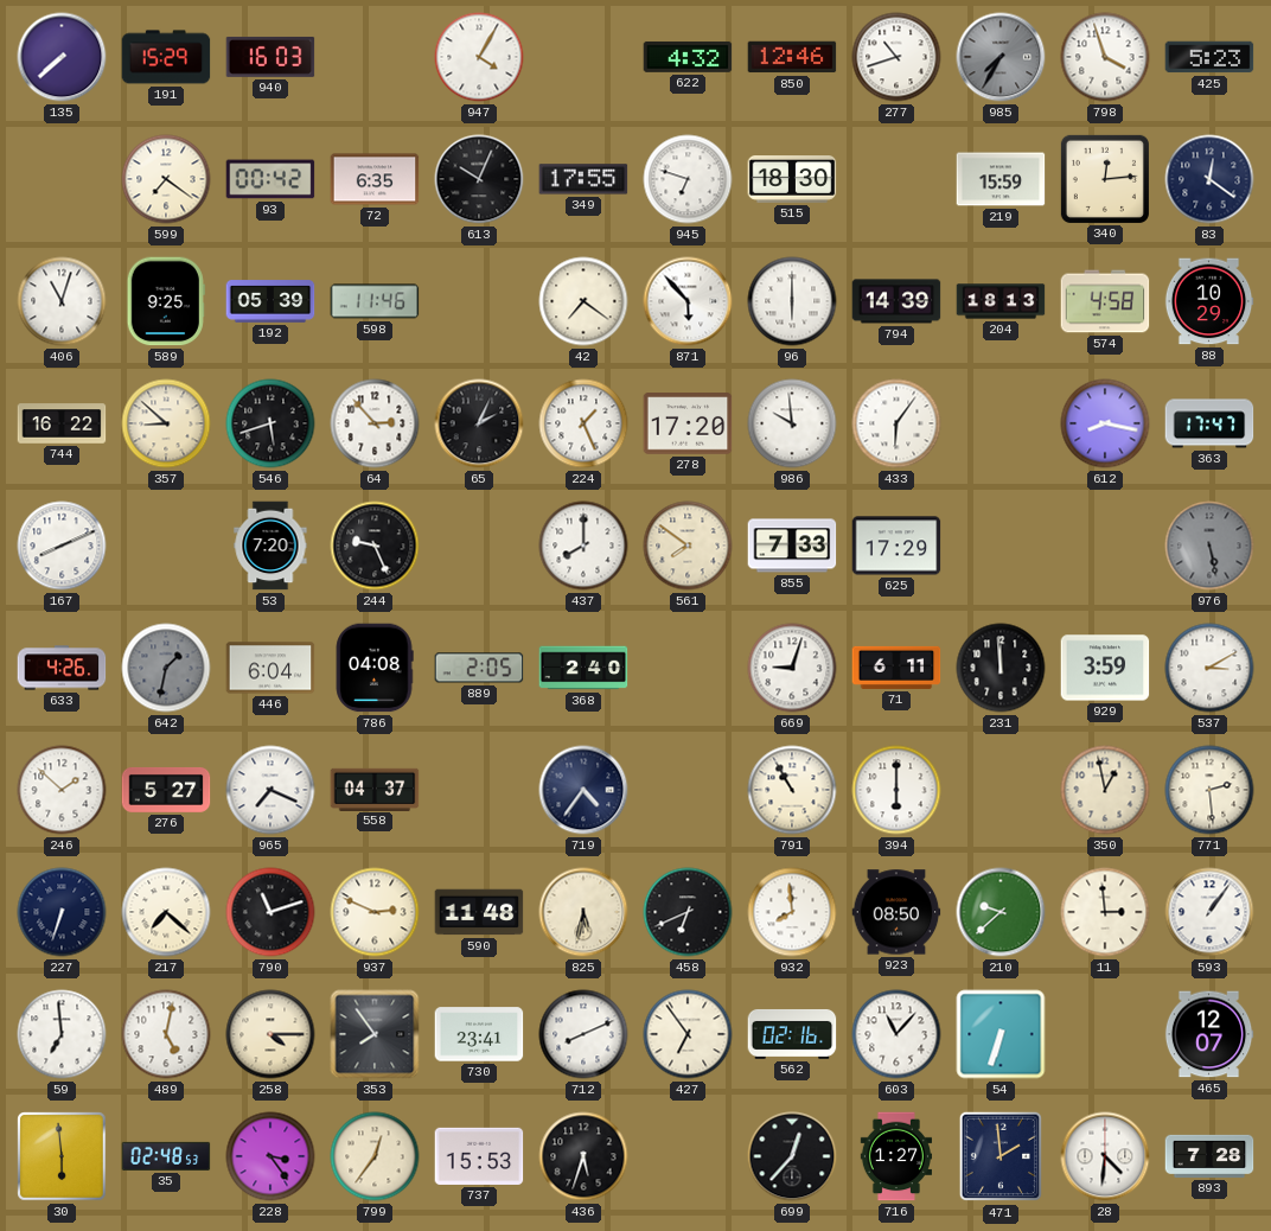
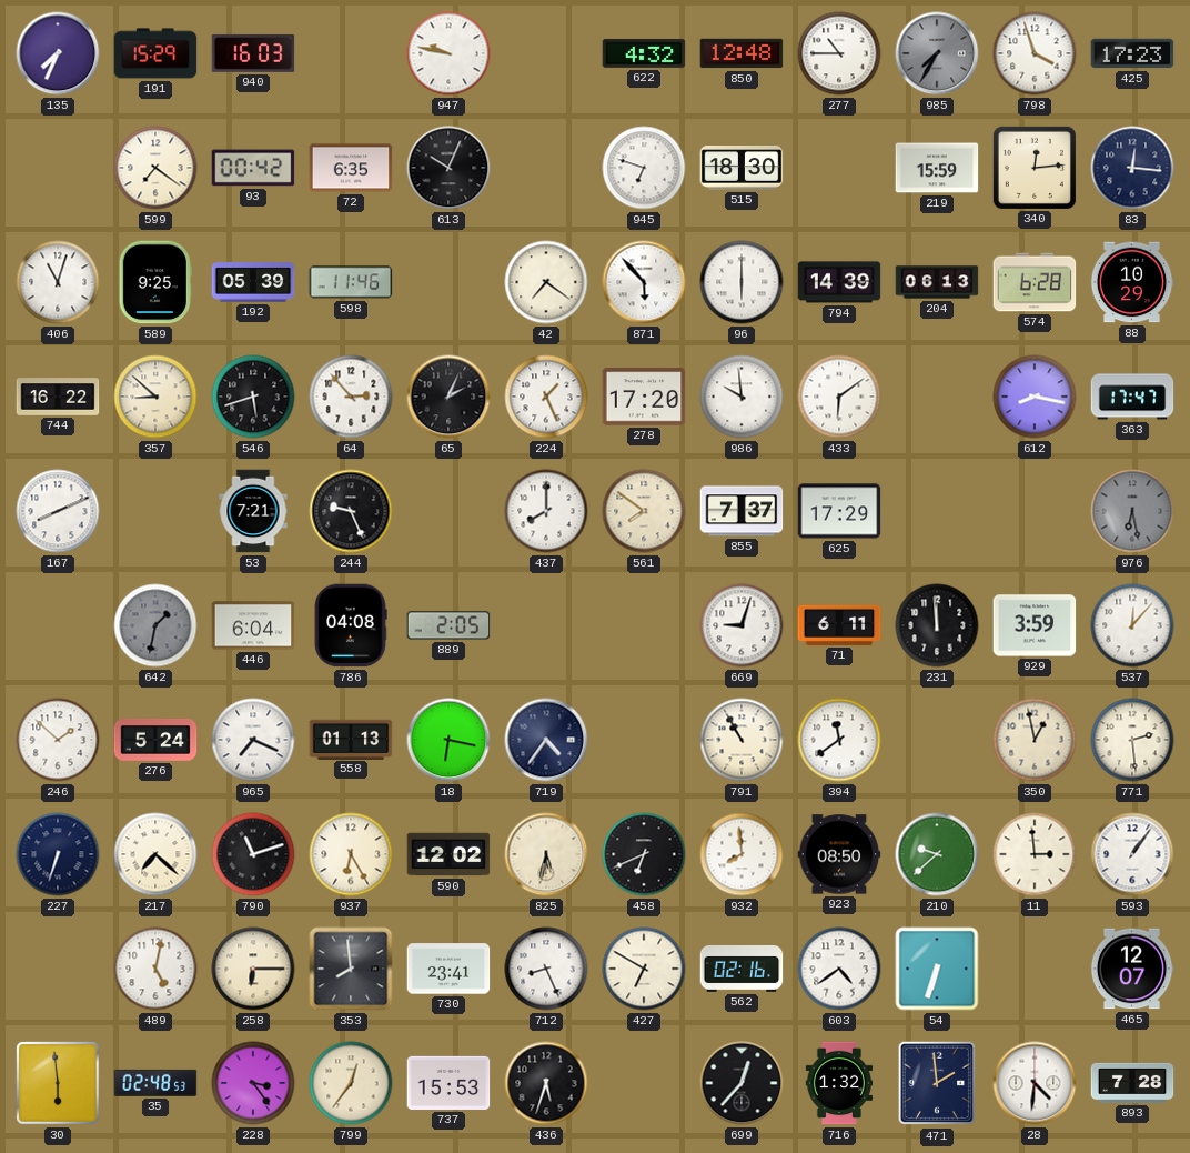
135: 7:38 -> 7:34 (58, 53)
947: 4:05 -> 9:47 (448, 53)
850: 12:46 -> 12:48 (742, 53)
277: 10:42 -> 10:45 (839, 53)
425: 5:23 -> 17:23 (1132, 53)
349: 17:55 -> none (583, 179)
83: 12:21 -> 12:16 (1132, 168)
204: 18:13 -> 06:13 (937, 282)
574: 4:58 -> 6:28 (1035, 282)
433: 6:06 -> 6:09 (839, 397)
53: 7:20 -> 7:21 (253, 511)
855: 7:33 -> 7:37 (742, 511)
976: 5:28 -> 6:28 (1132, 511)
633: 4:26 -> none (62, 668)
368: 2:40 -> none (583, 668)
537: 3:10 -> 12:07 (1132, 625)
276: 5:27 -> 5:24 (155, 740)
558: 04:37 -> 01:13 (351, 739)
18: none -> 6:17 (448, 740)
394: 6:00 -> 11:39 (839, 740)
937: 2:49 -> 6:25 (351, 854)
590: 11:48 -> 12:02 (448, 854)
59: 6:59 -> none (62, 1034)
258: 4:15 -> 6:15 (253, 969)
353: 7:54 -> 7:59 (351, 969)
712: 8:11 -> 8:26 (546, 969)
427: 6:54 -> 6:50 (644, 969)
603: 11:07 -> 4:39 (839, 969)
716: 1:27 -> 1:32 (838, 1083)
